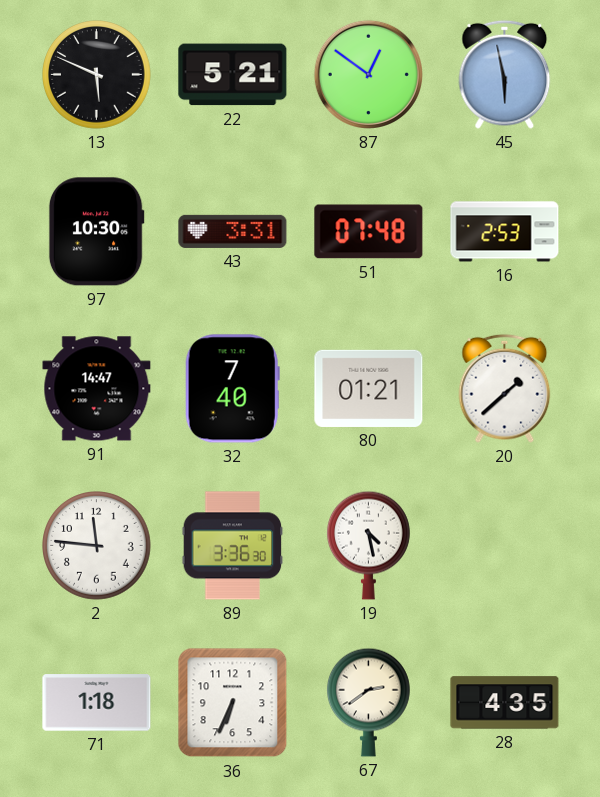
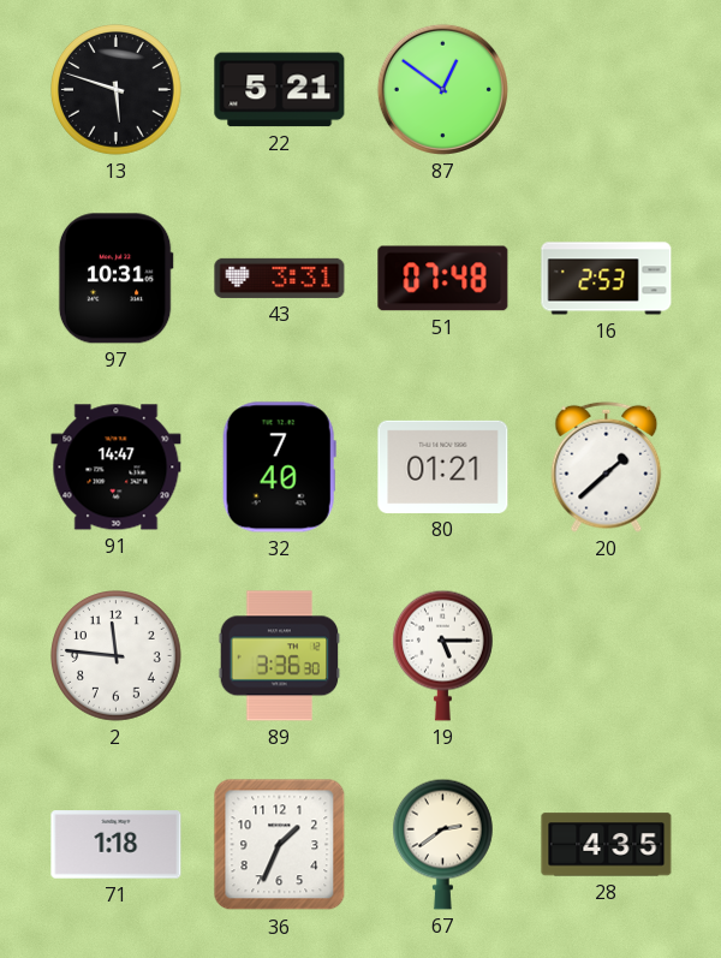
13: 5:49 -> 5:48 (117, 90)
45: 5:58 -> none (505, 74)
97: 10:30 -> 10:31 (115, 279)
19: 4:28 -> 5:15 (443, 655)
36: 6:34 -> 1:34 (280, 845)
